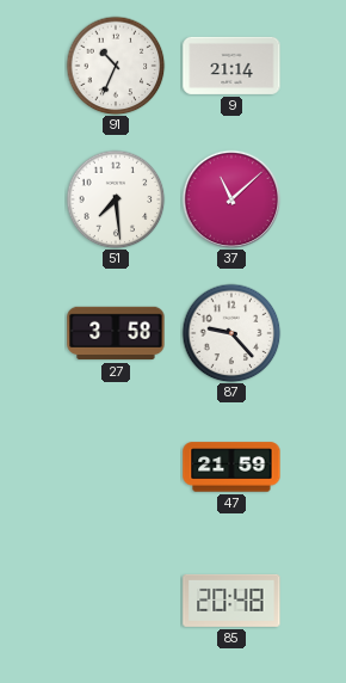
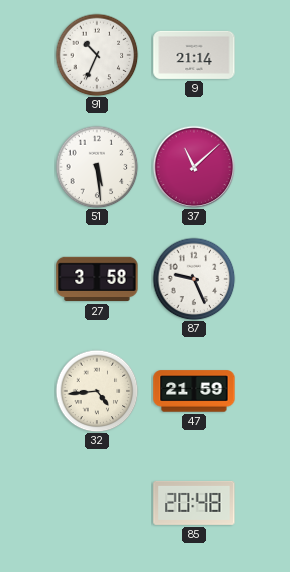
51: 7:29 -> 5:29 (97, 167)
87: 9:23 -> 9:26 (194, 279)
32: none -> 4:44 (97, 391)
